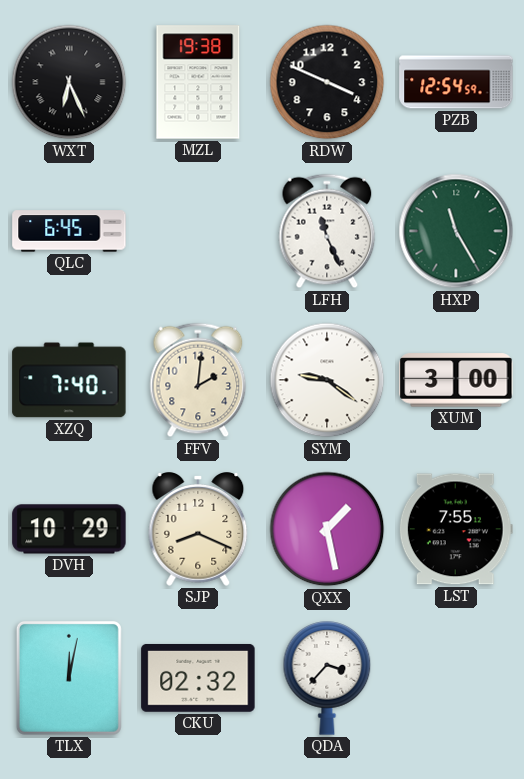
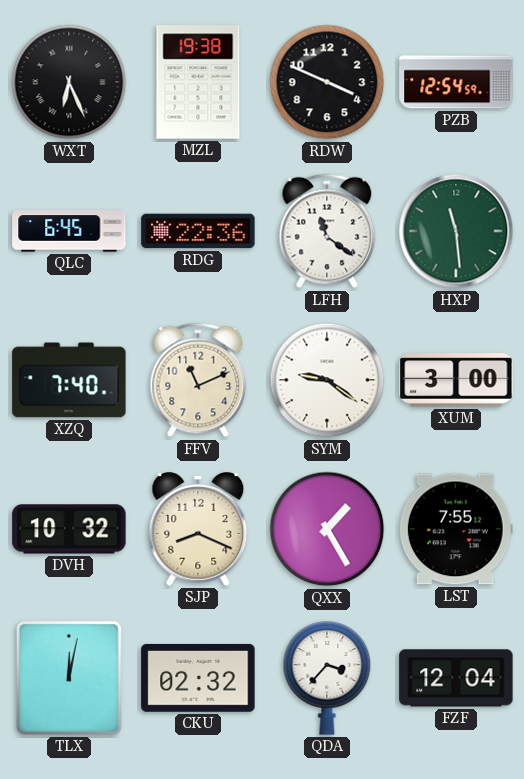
RDG: none -> 22:36 (198, 231)
LFH: 11:26 -> 11:21 (327, 231)
HXP: 11:25 -> 11:29 (456, 231)
FFV: 2:01 -> 11:11 (198, 380)
DVH: 10:29 -> 10:32 (69, 529)
QXX: 1:28 -> 1:25 (327, 529)
FZF: none -> 12:04 (456, 678)
